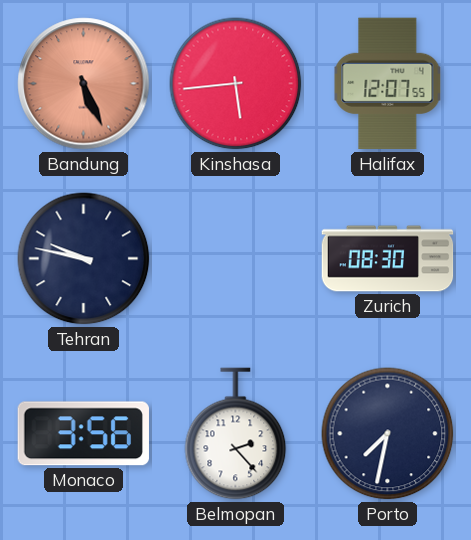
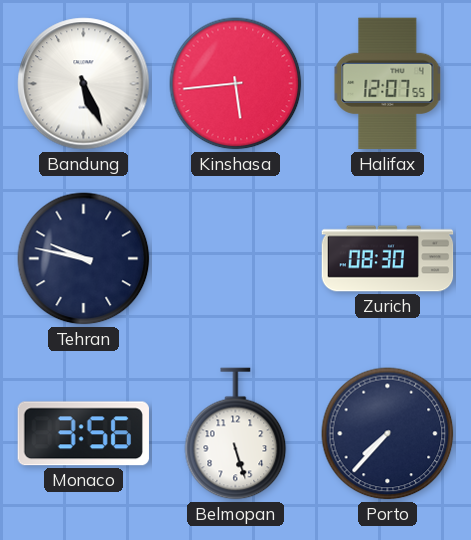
Bandung dial: salmon -> white (84, 84)
Belmopan: 2:23 -> 5:27 (236, 434)
Porto: 7:32 -> 7:37 (388, 434)
